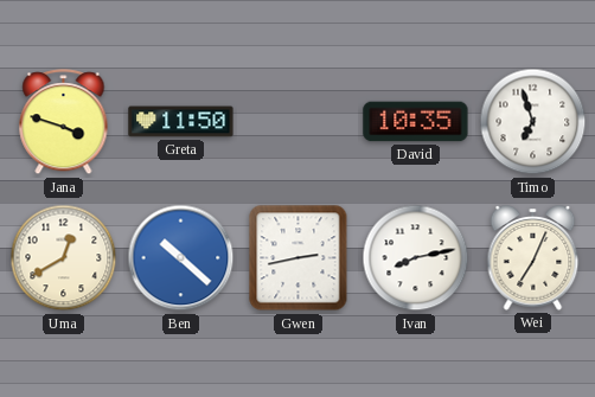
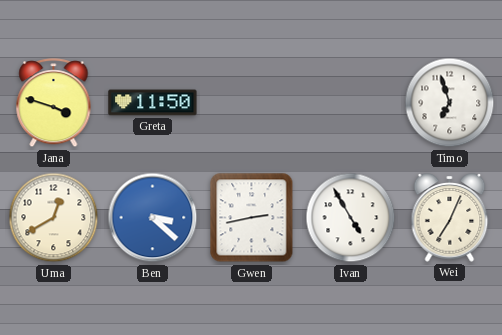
David: 10:35 -> none (416, 122)
Ben: 10:22 -> 3:22 (153, 218)
Ivan: 8:13 -> 4:55 (351, 218)
